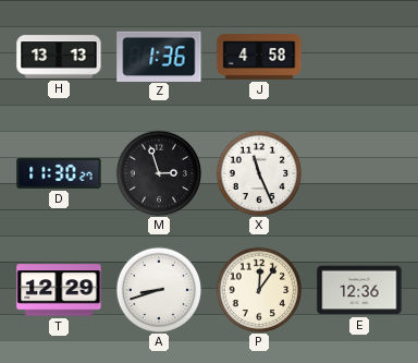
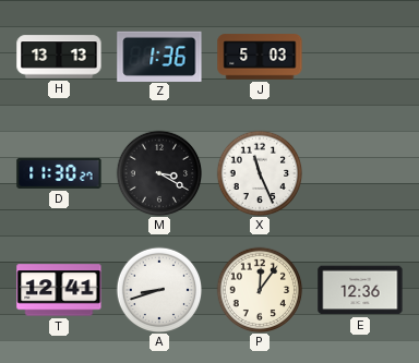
J: 4:58 -> 5:03 (260, 57)
M: 2:57 -> 3:20 (159, 173)
T: 12:29 -> 12:41 (59, 290)
